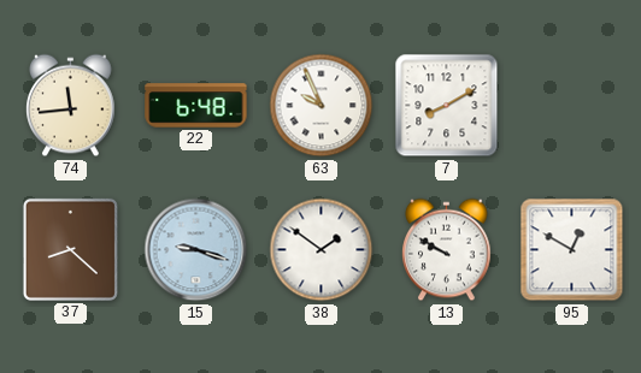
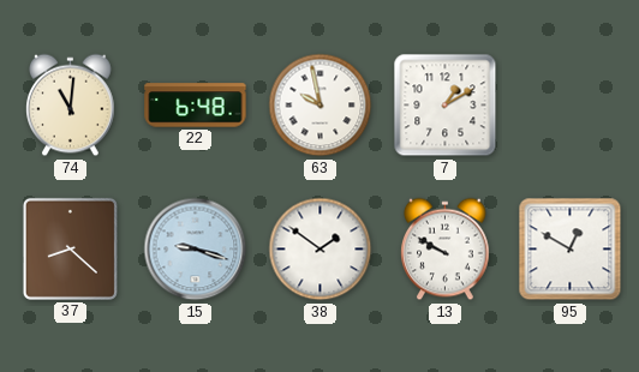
74: 11:44 -> 11:01 (71, 106)
63: 9:56 -> 9:58 (321, 106)
7: 8:10 -> 1:10 (446, 106)
